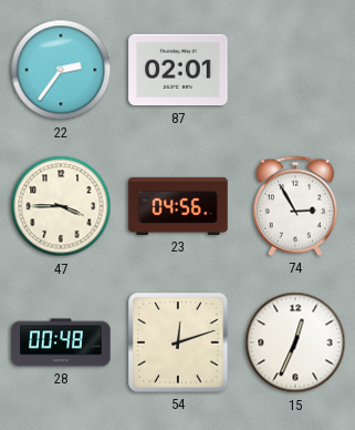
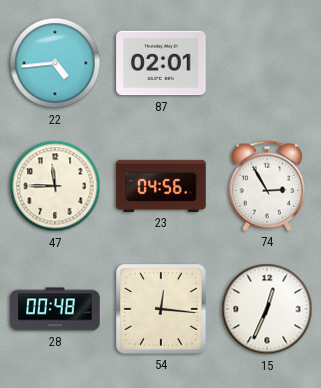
22: 2:36 -> 4:44 (55, 63)
47: 3:45 -> 11:45 (55, 186)
54: 12:12 -> 12:16 (161, 309)
